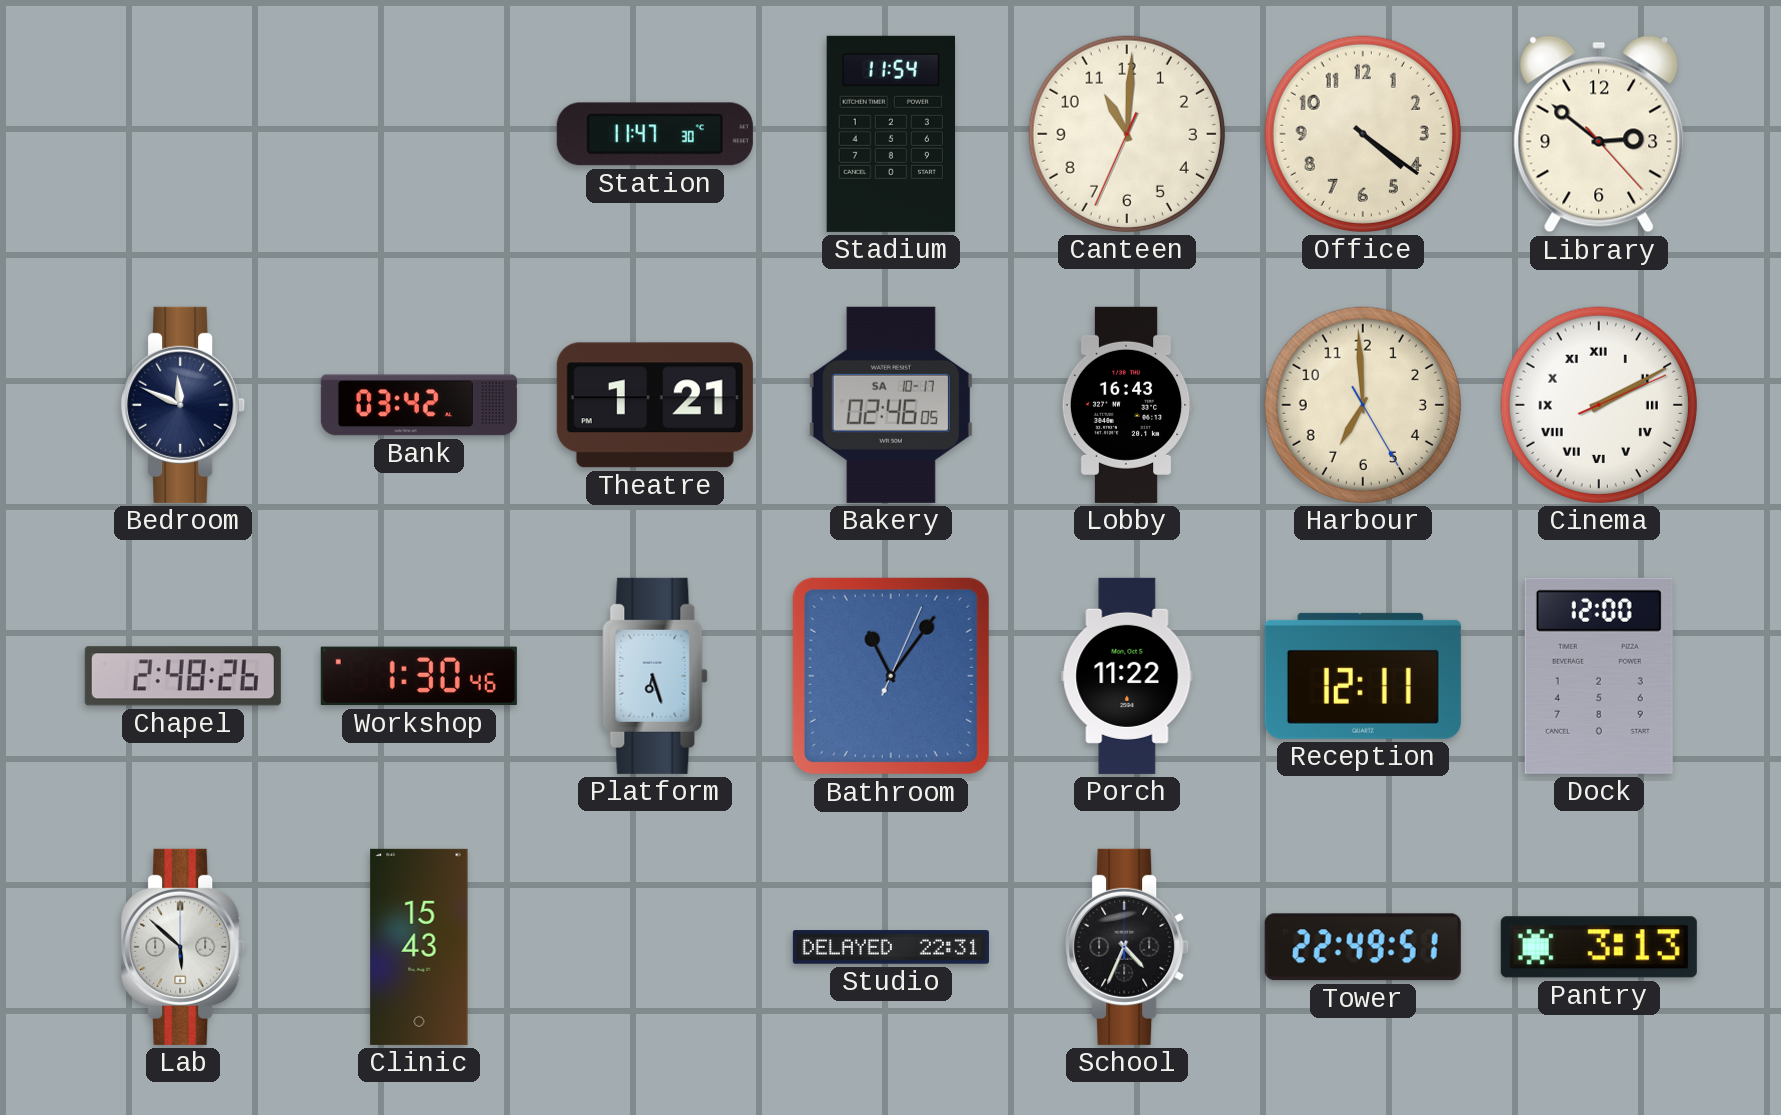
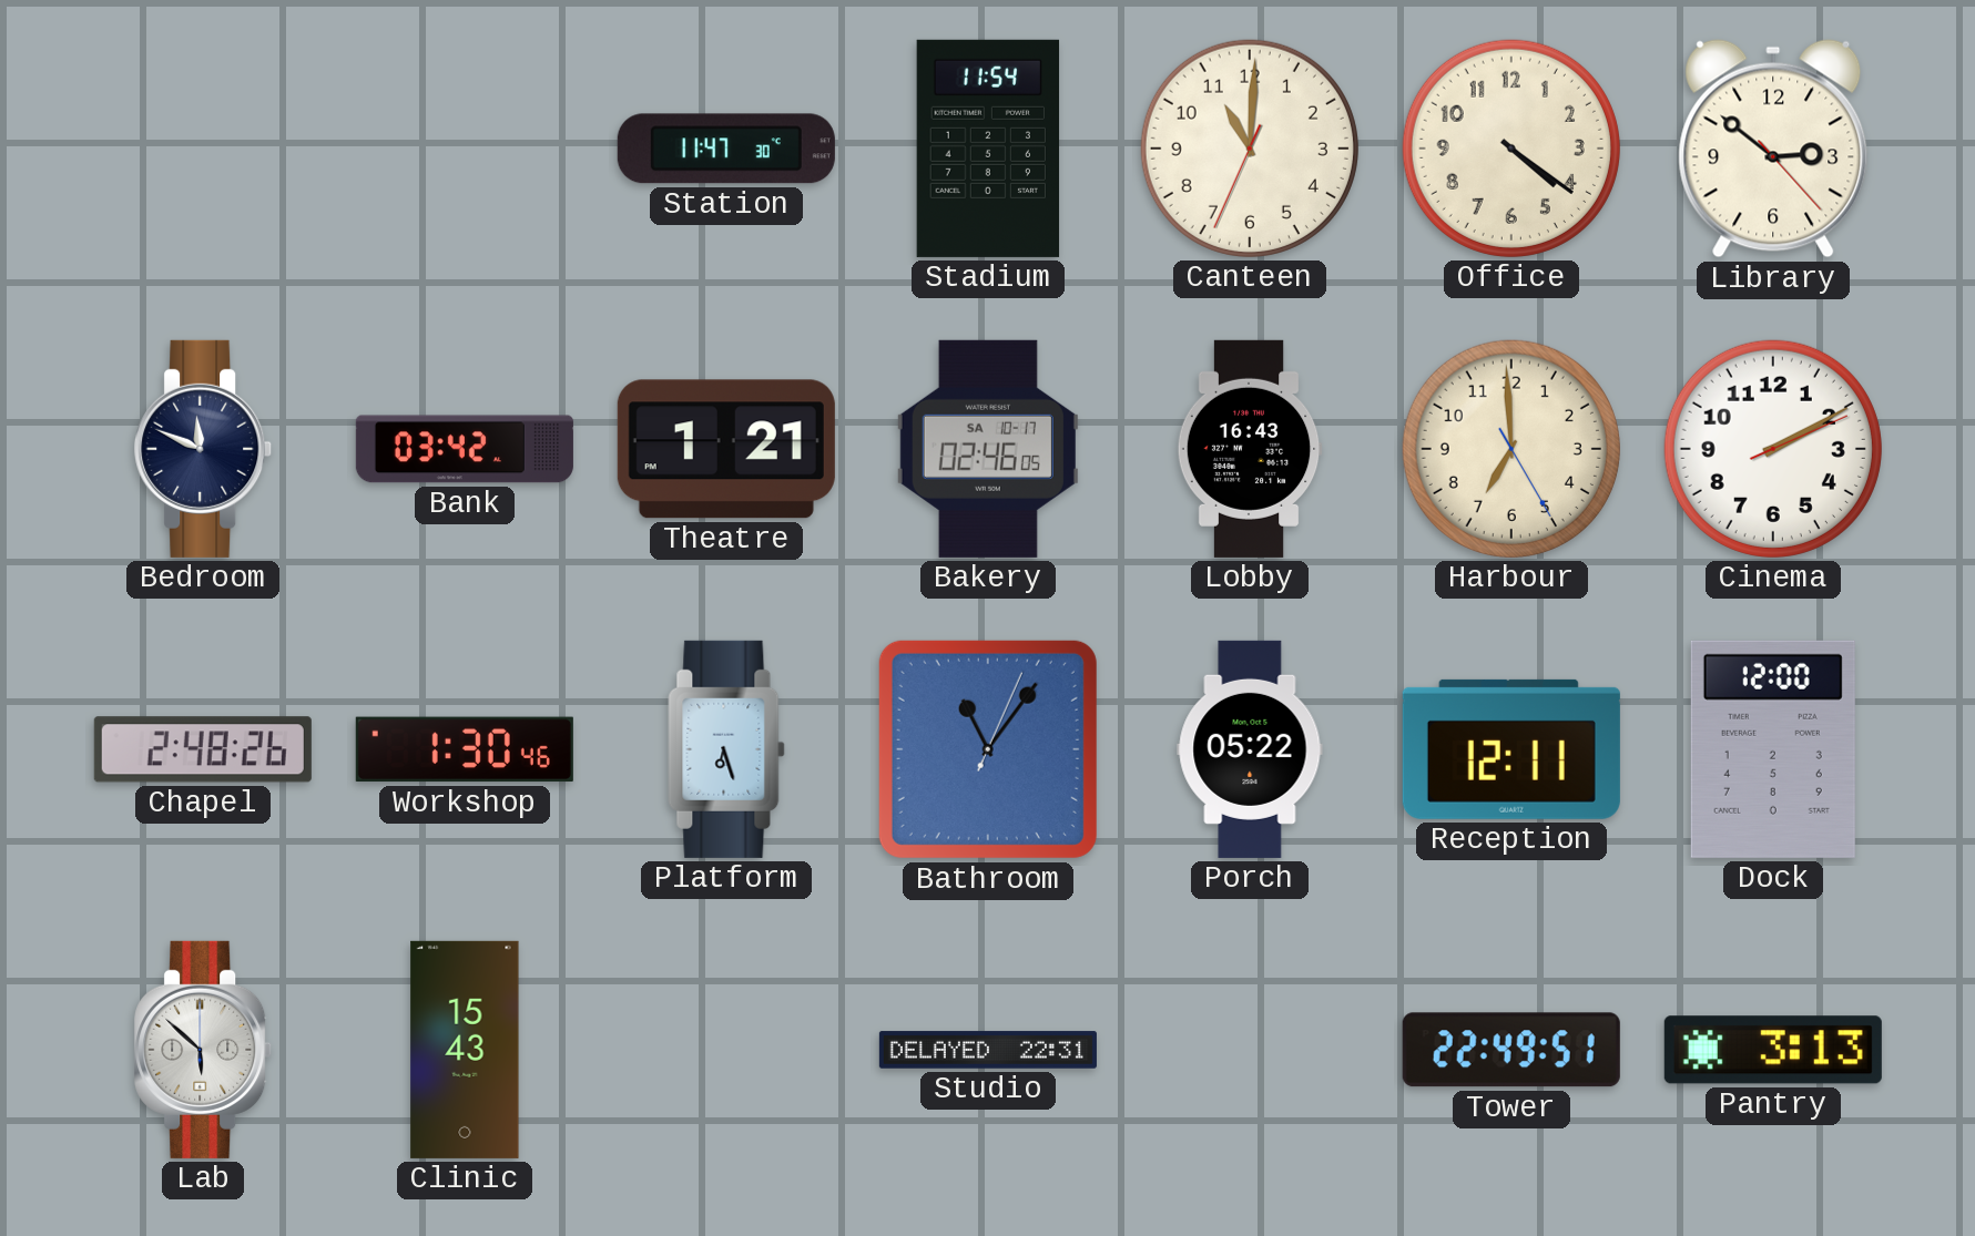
Cinema numerals: Roman -> Arabic (1773, 449)
Porch: 11:22 -> 05:22 (1250, 749)
School: 4:34 -> none (1128, 947)
